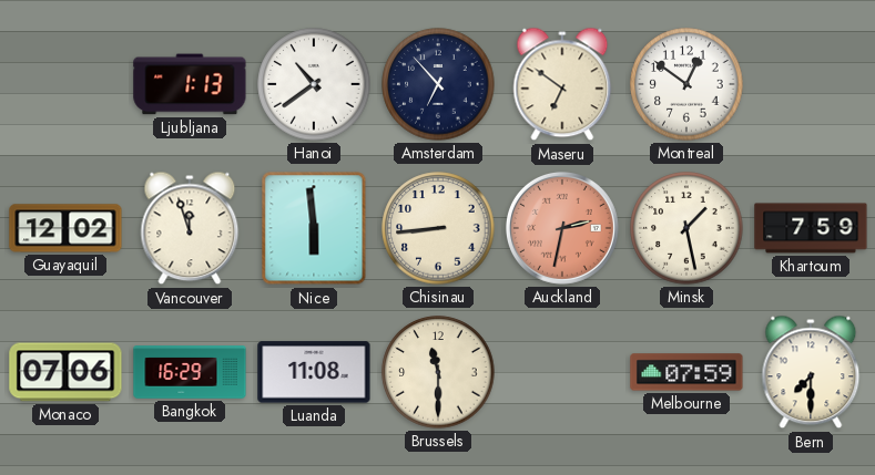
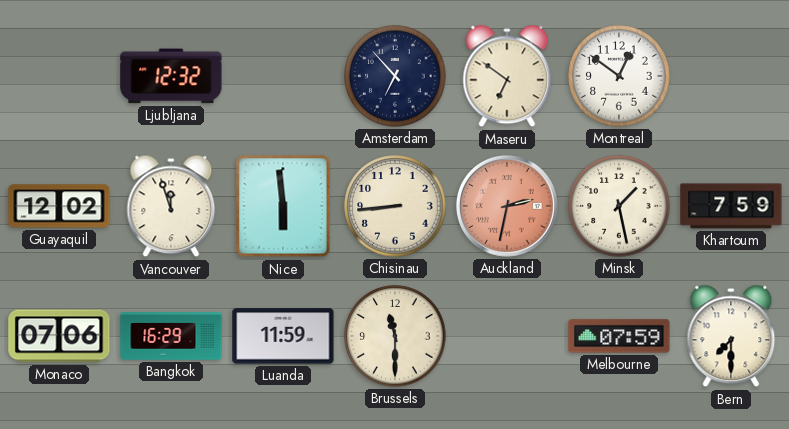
Ljubljana: 1:13 -> 12:32 (171, 76)
Hanoi: 10:39 -> none (314, 84)
Luanda: 11:08 -> 11:59 (283, 336)
